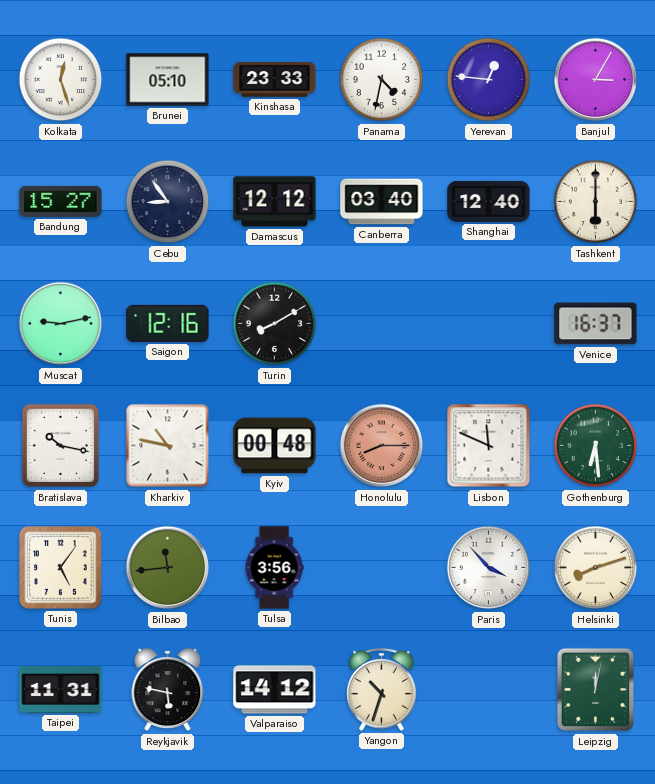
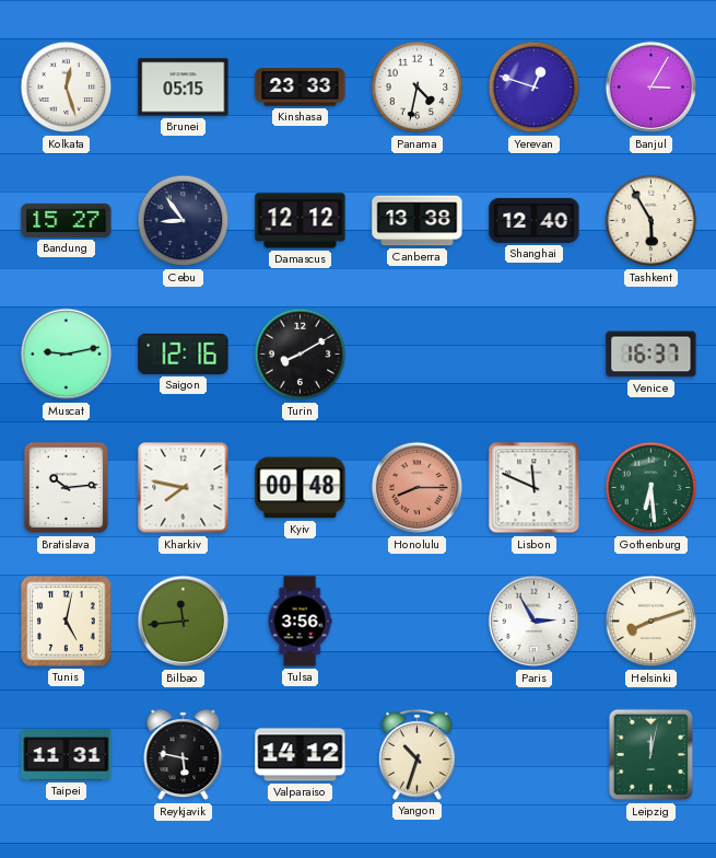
Brunei: 05:10 -> 05:15 (184, 88)
Yerevan: 12:46 -> 12:48 (535, 88)
Canberra: 03:40 -> 13:38 (418, 221)
Tashkent: 6:00 -> 5:55 (652, 221)
Bratislava: 10:17 -> 10:14 (67, 488)
Kharkiv: 10:47 -> 7:47 (184, 488)
Tunis: 5:06 -> 5:02 (67, 622)
Paris: 3:53 -> 2:55 (535, 622)
